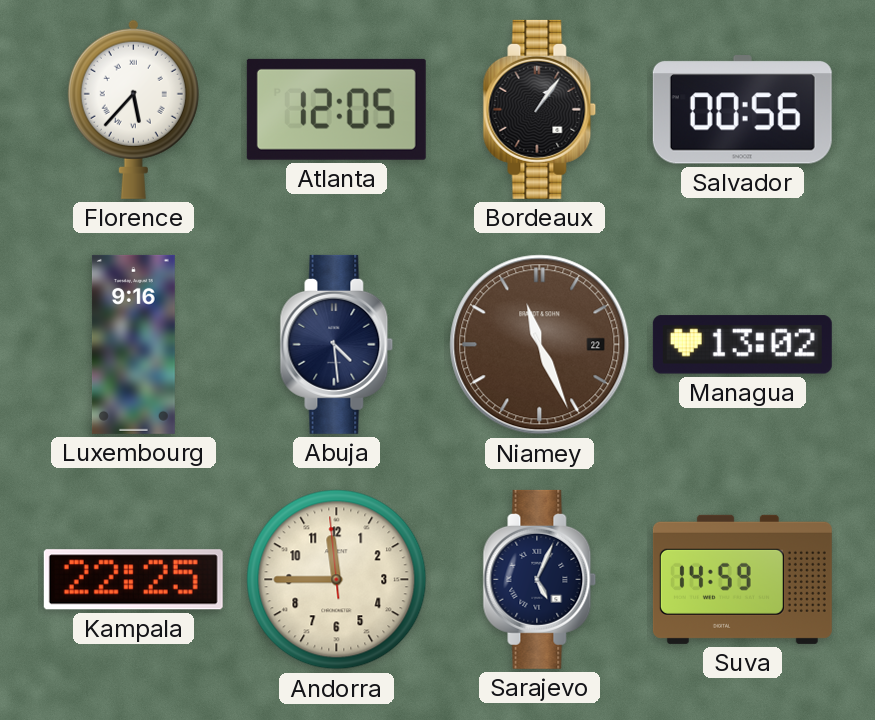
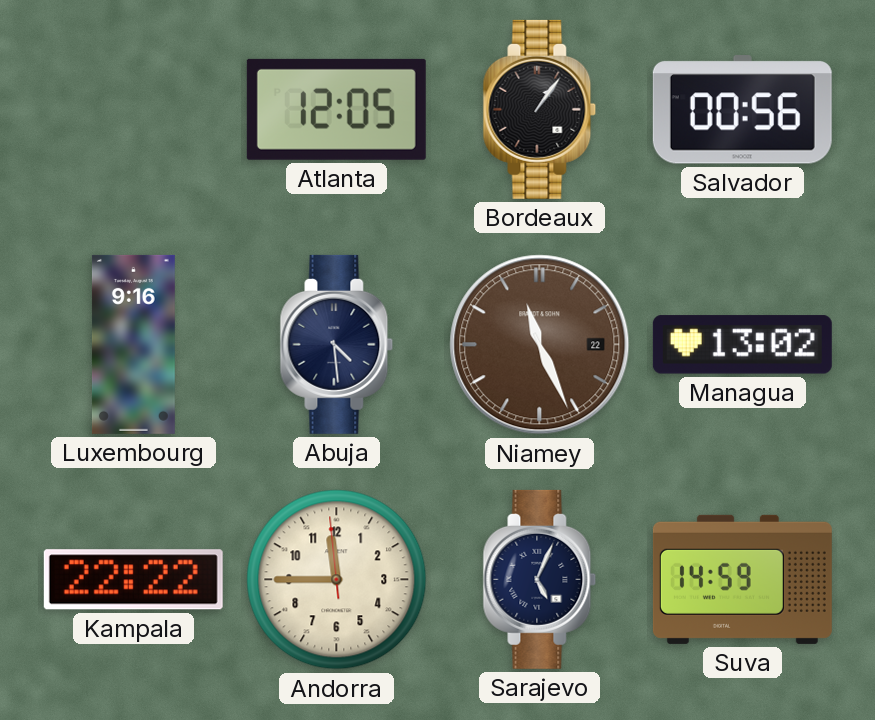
Florence: 5:37 -> none (133, 109)
Kampala: 22:25 -> 22:22 (133, 580)
